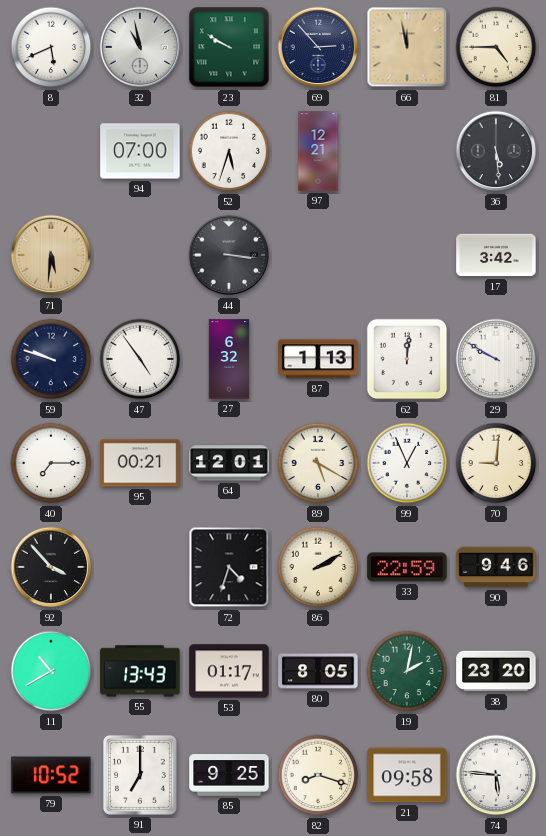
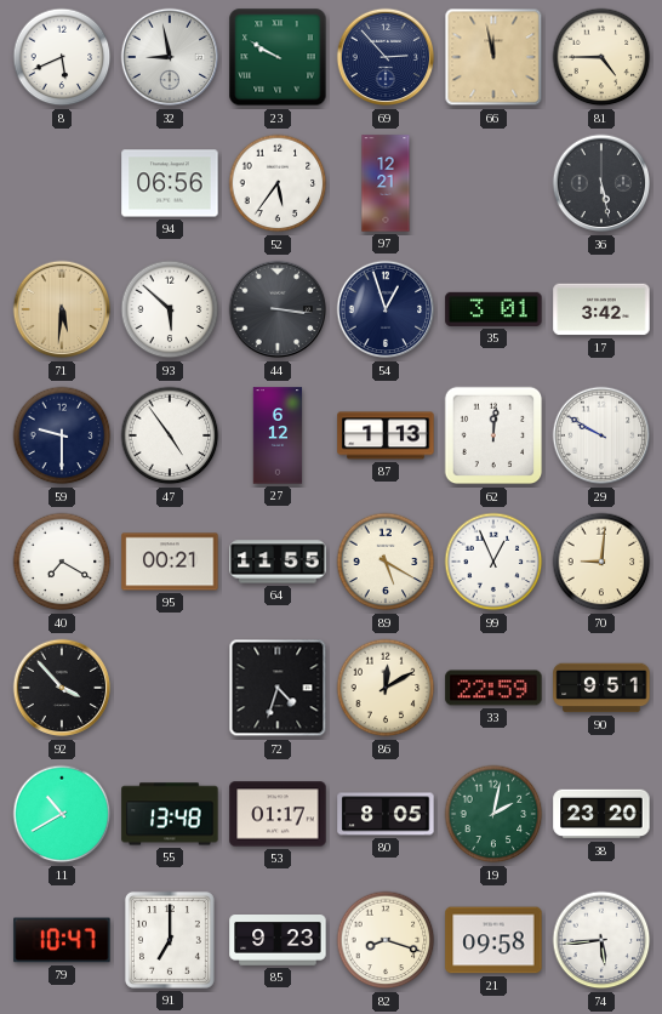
32: 10:58 -> 8:58 (170, 57)
94: 07:00 -> 06:56 (170, 183)
52: 5:33 -> 5:36 (278, 183)
36: 5:29 -> 5:28 (601, 183)
93: none -> 5:52 (170, 309)
54: none -> 12:57 (386, 309)
35: none -> 3:01 (493, 309)
59: 9:48 -> 9:30 (62, 435)
27: 6:32 -> 6:12 (278, 435)
40: 7:15 -> 7:20 (62, 562)
64: 12:01 -> 11:55 (278, 562)
86: 2:10 -> 12:10 (386, 688)
90: 9:46 -> 9:51 (601, 688)
55: 13:43 -> 13:48 (170, 814)
79: 10:52 -> 10:47 (62, 940)
85: 9:25 -> 9:23 (278, 940)
74: 5:46 -> 5:44 (601, 940)
